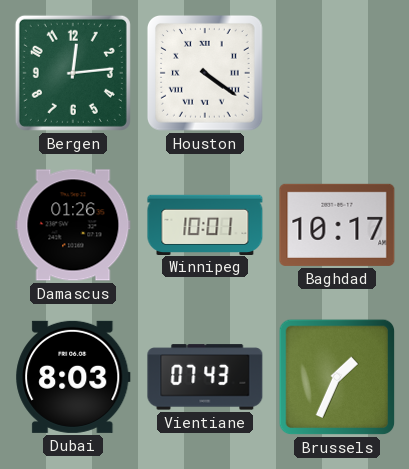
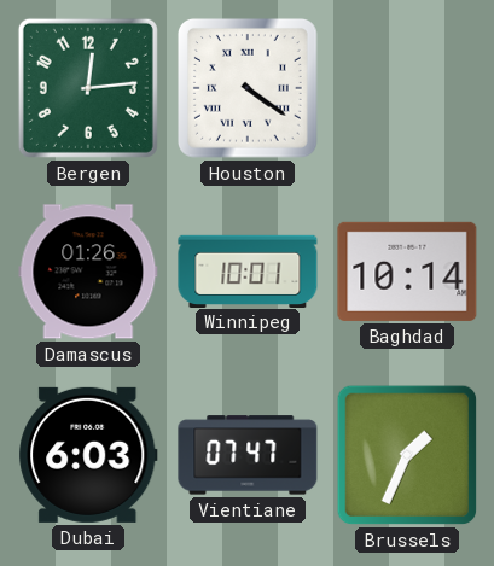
Baghdad: 10:17 -> 10:14 (407, 272)
Dubai: 8:03 -> 6:03 (88, 455)
Vientiane: 07:43 -> 07:47 (248, 455)
